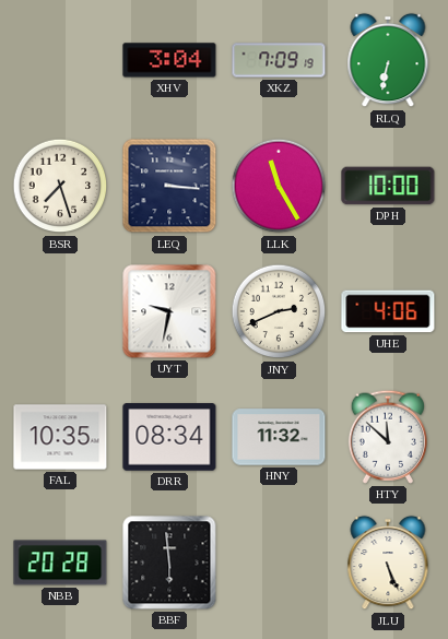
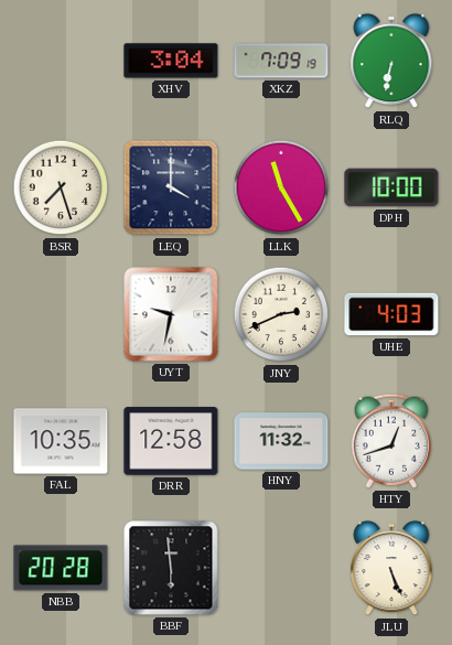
LEQ: 3:16 -> 4:00 (171, 187)
UHE: 4:06 -> 4:03 (391, 314)
DRR: 08:34 -> 12:58 (171, 441)
HTY: 11:52 -> 12:42 (390, 441)
